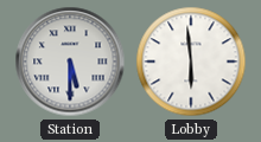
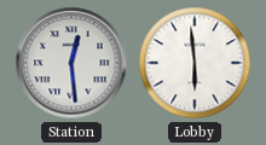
Station: 5:30 -> 12:29 (71, 63)
